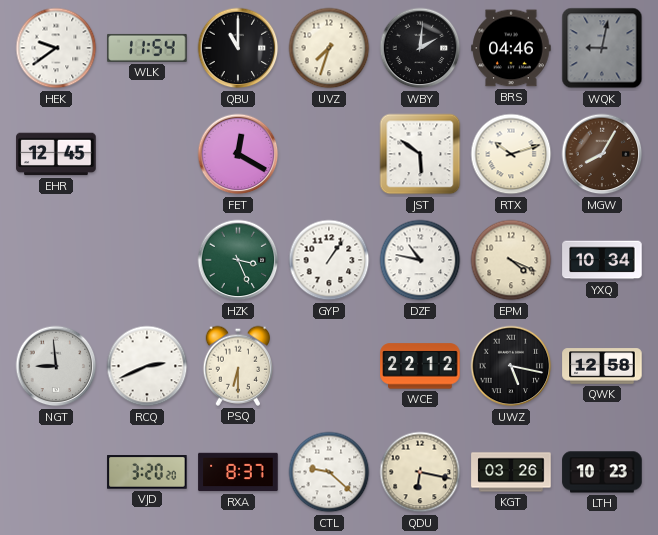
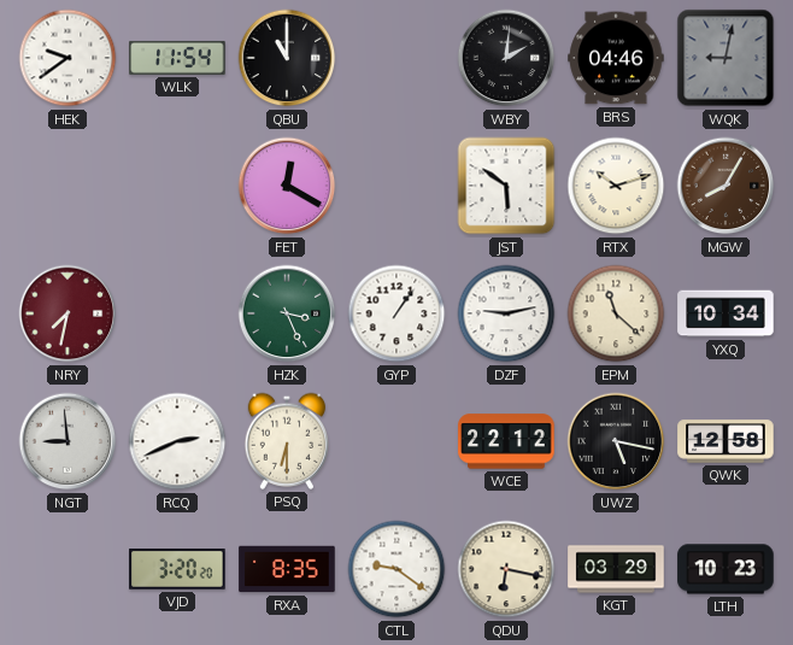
UVZ: 7:33 -> none (329, 48)
EHR: 12:45 -> none (56, 154)
NRY: none -> 7:32 (67, 313)
DZF: 10:47 -> 9:13 (506, 313)
EPM: 4:19 -> 11:22 (616, 313)
RXA: 8:37 -> 8:35 (287, 569)
CTL: 9:22 -> 9:21 (397, 569)
KGT: 03:26 -> 03:29 (616, 569)
